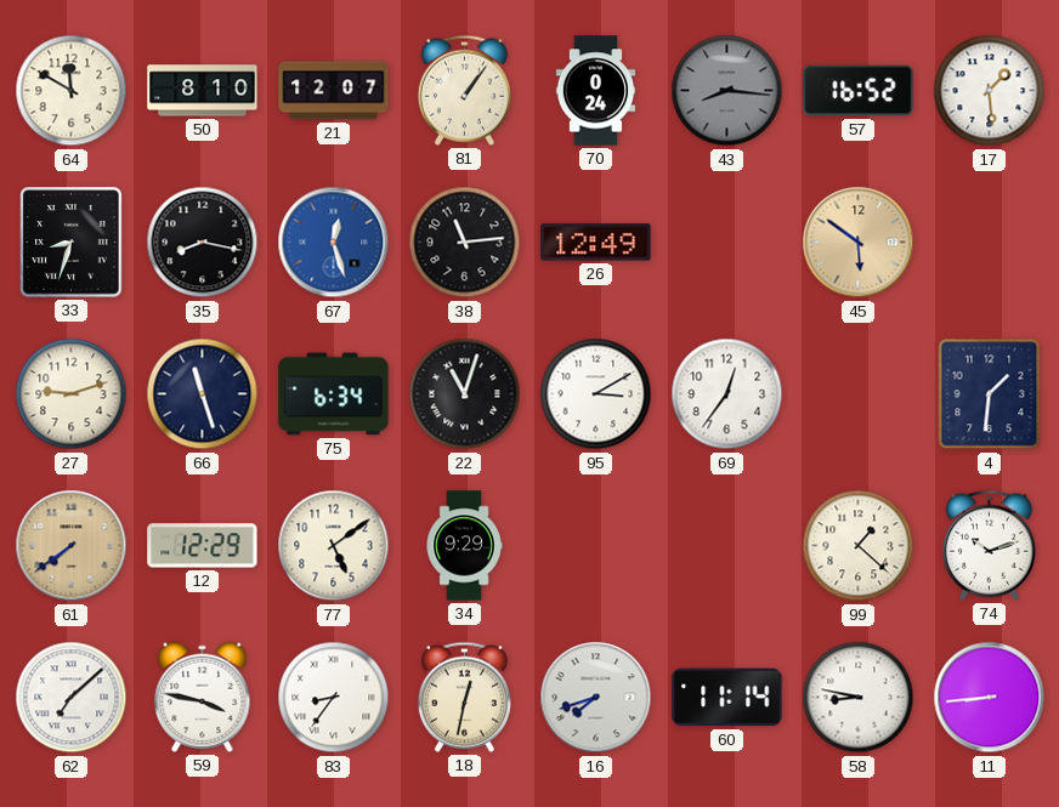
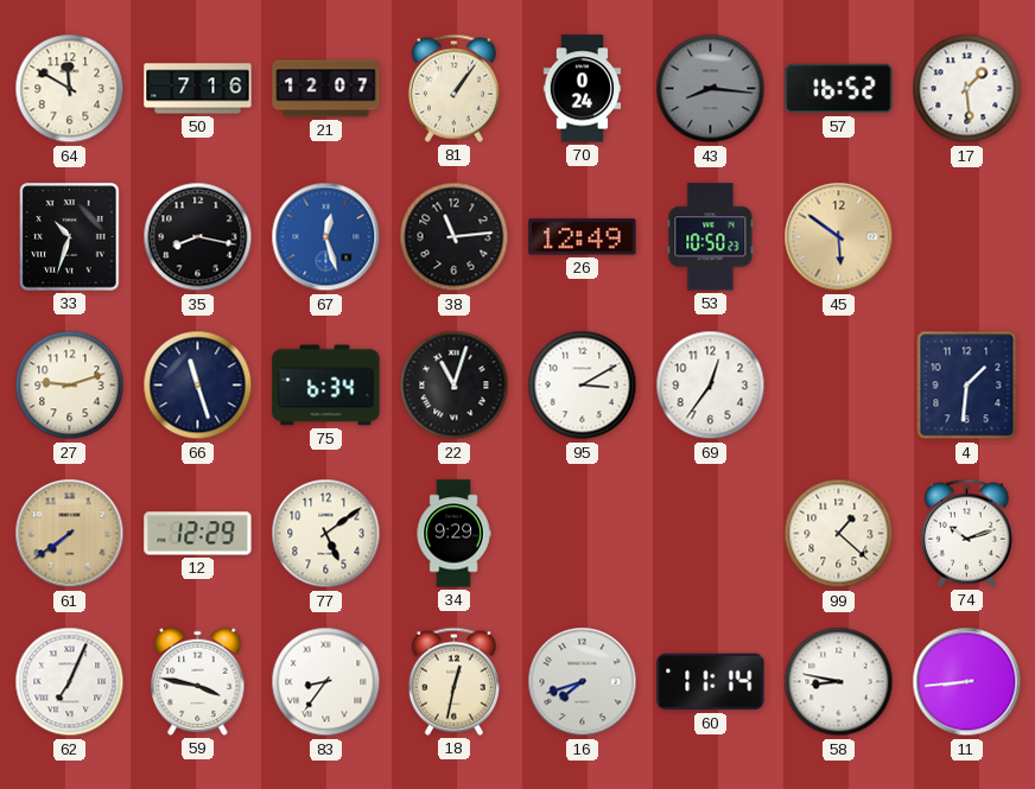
50: 8:10 -> 7:16 (198, 89)
33: 8:33 -> 10:33 (70, 237)
53: none -> 10:50 (711, 237)
62: 7:08 -> 7:04 (70, 682)
